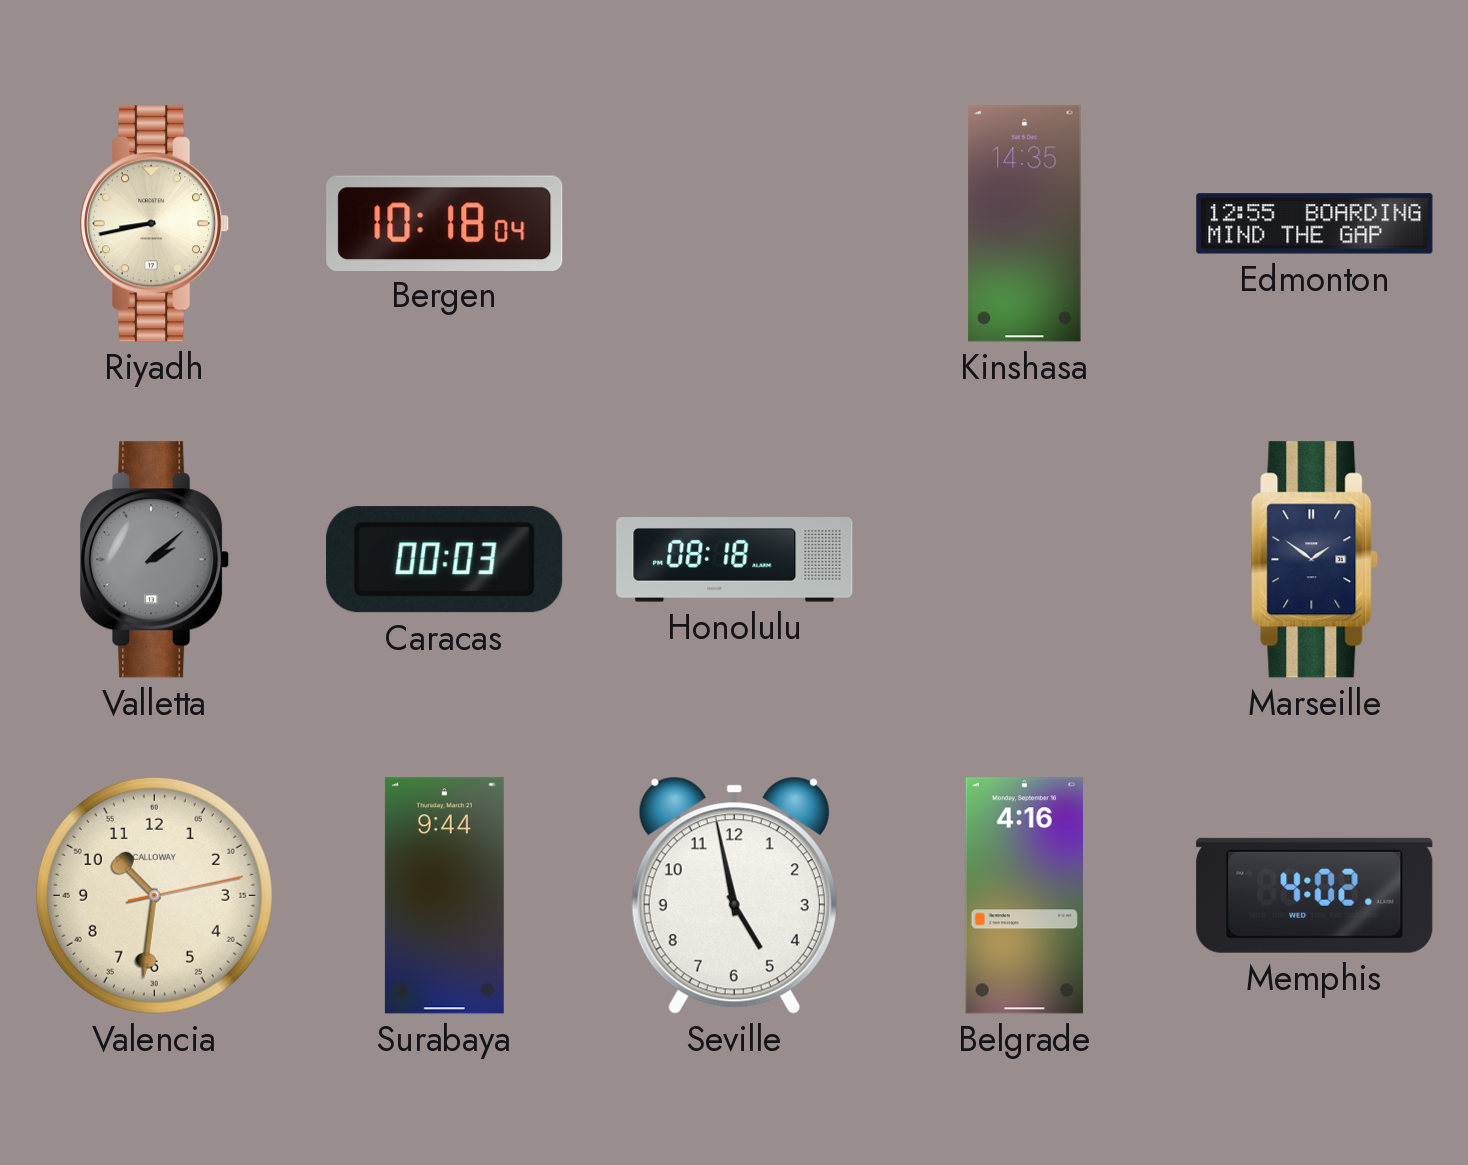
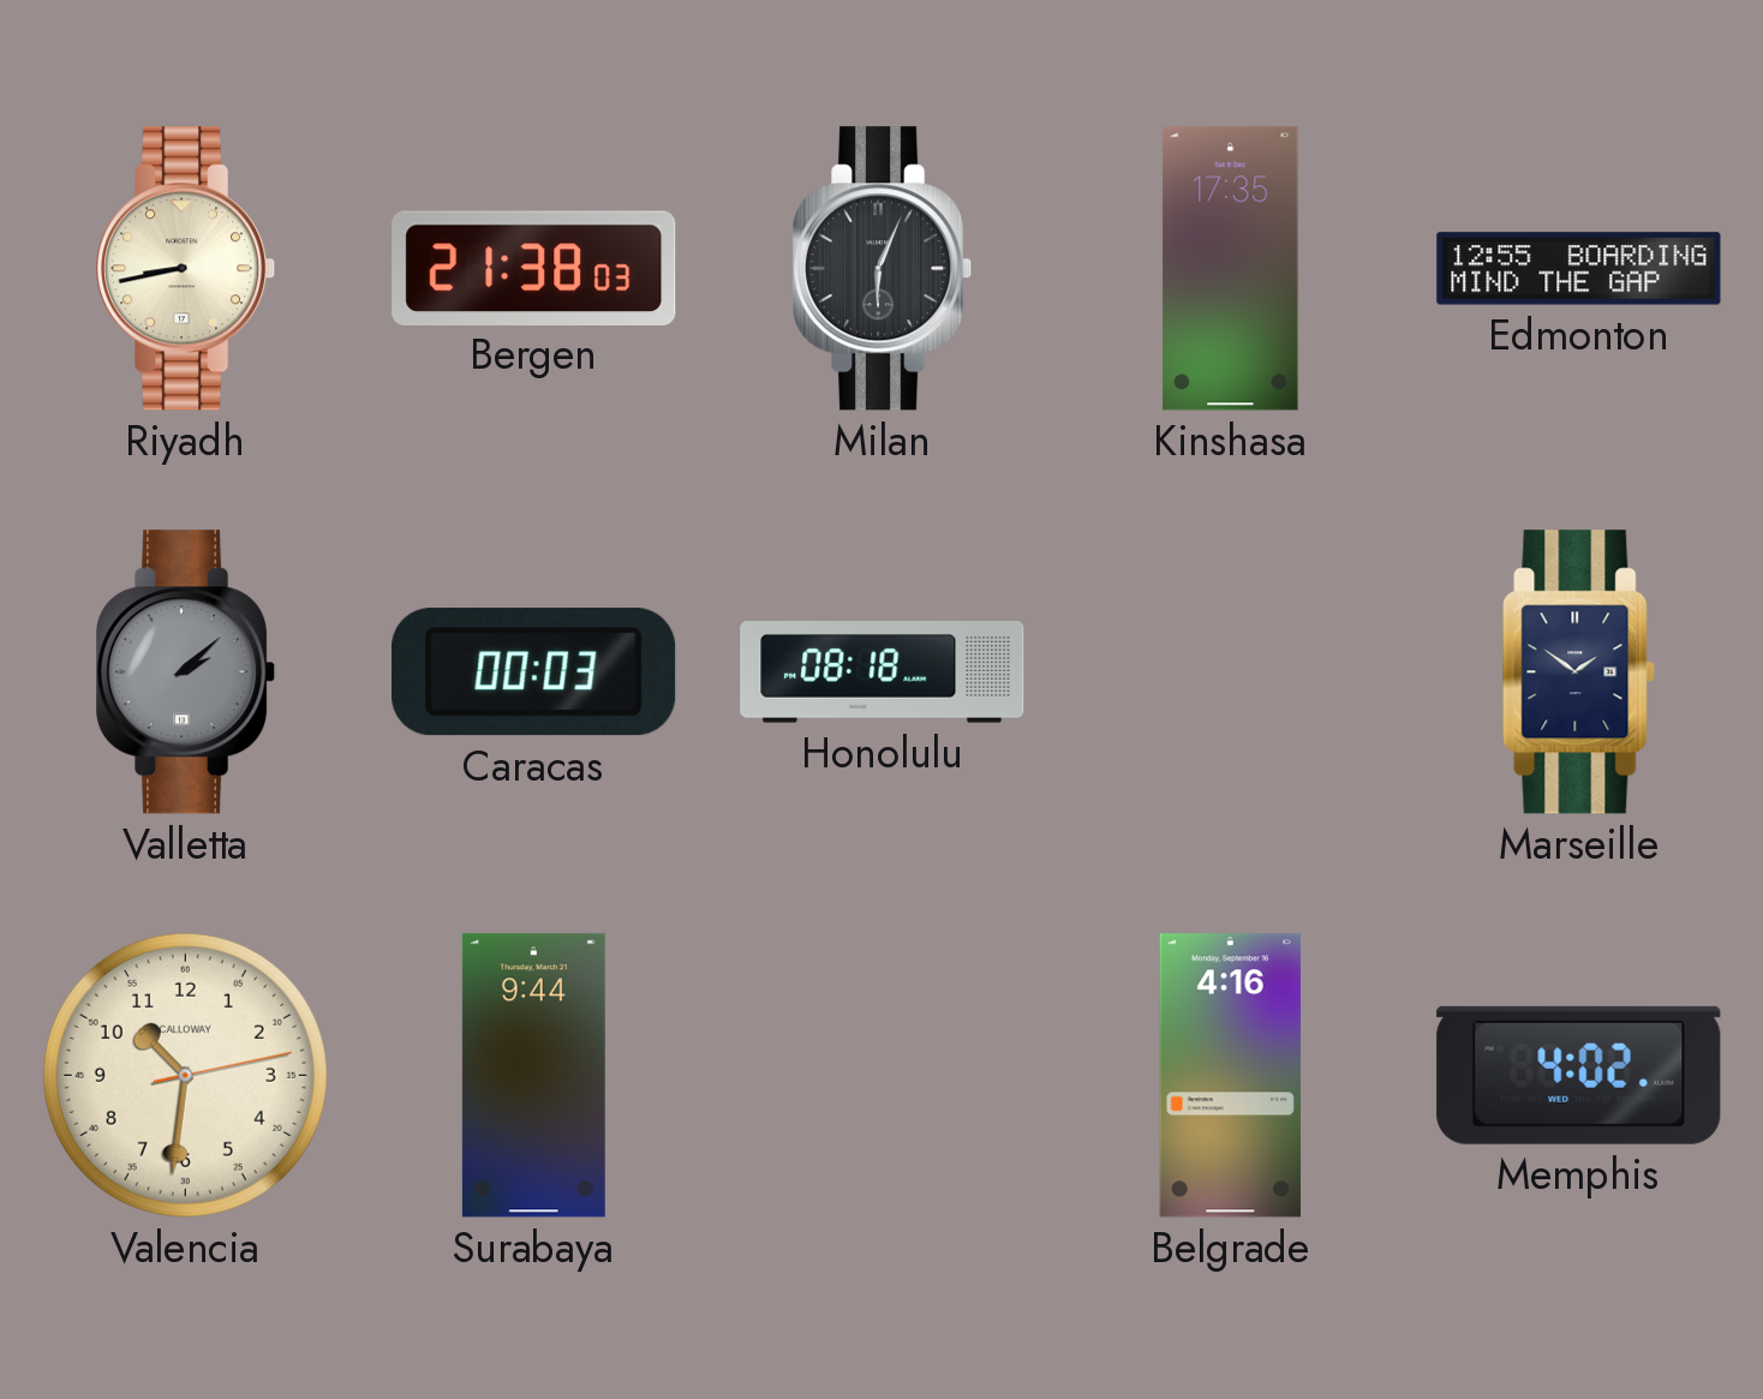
Bergen: 10:18 -> 21:38 (534, 268)
Milan: none -> 6:04 (884, 269)
Kinshasa: 14:35 -> 17:35 (1231, 269)
Seville: 4:58 -> none (734, 895)
